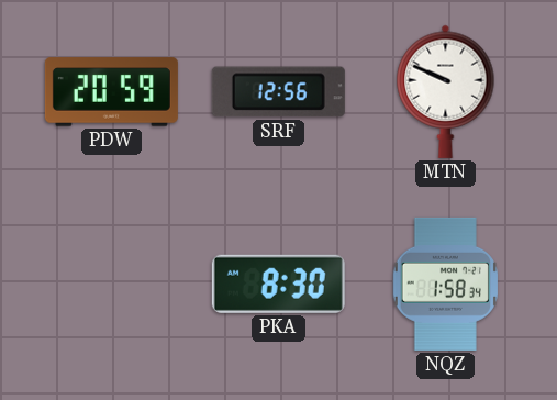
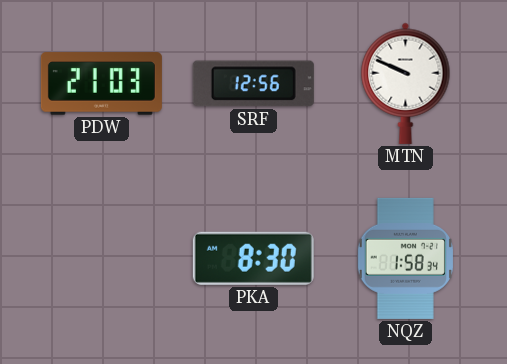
PDW: 20:59 -> 21:03 (101, 84)
